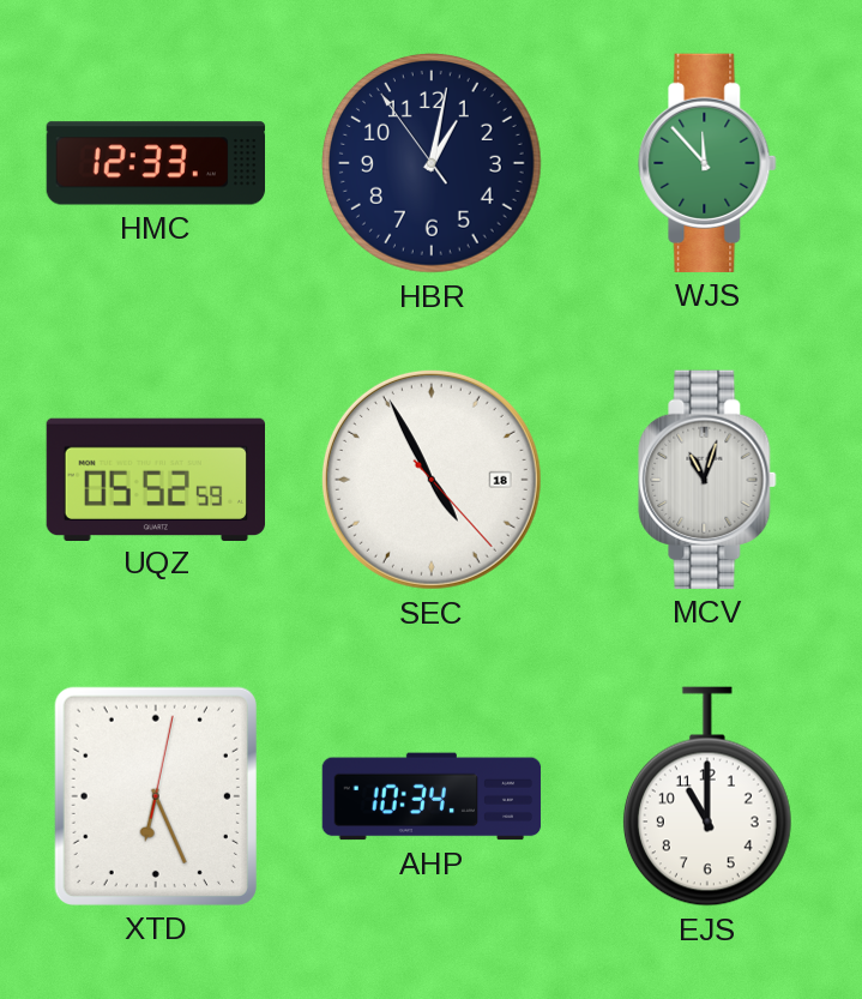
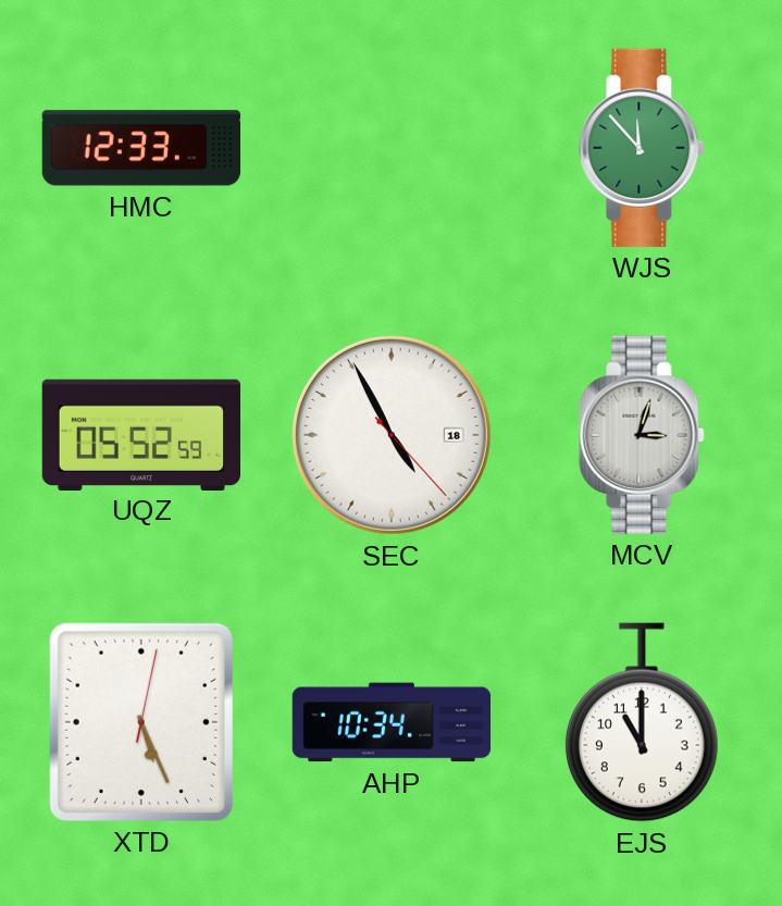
HBR: 1:01 -> none (432, 163)
MCV: 11:03 -> 3:03 (642, 435)
XTD: 6:26 -> 5:26 (141, 722)
